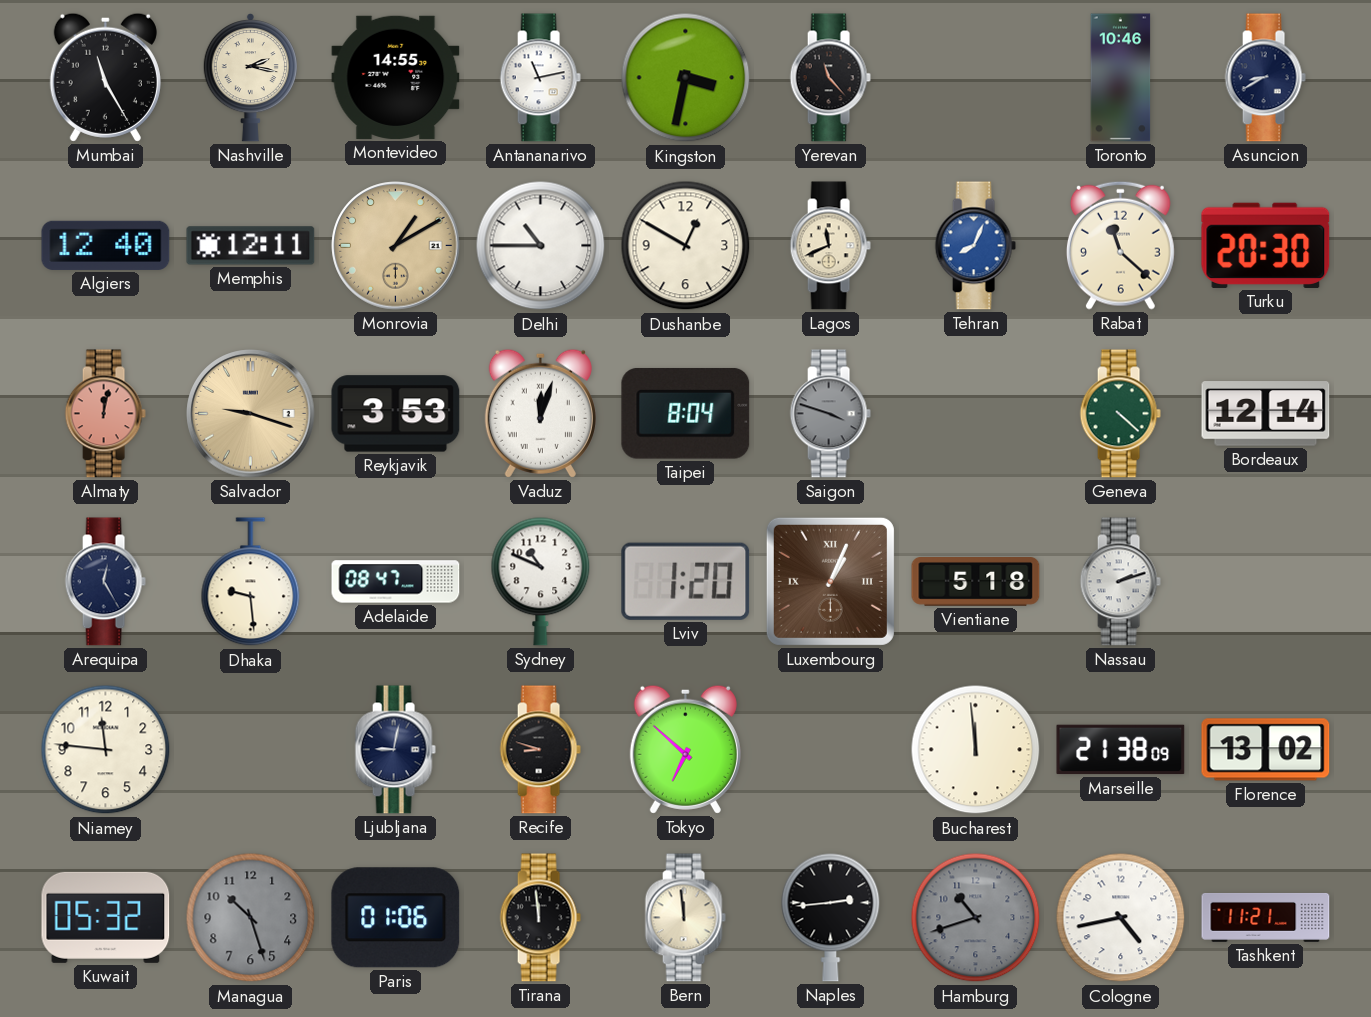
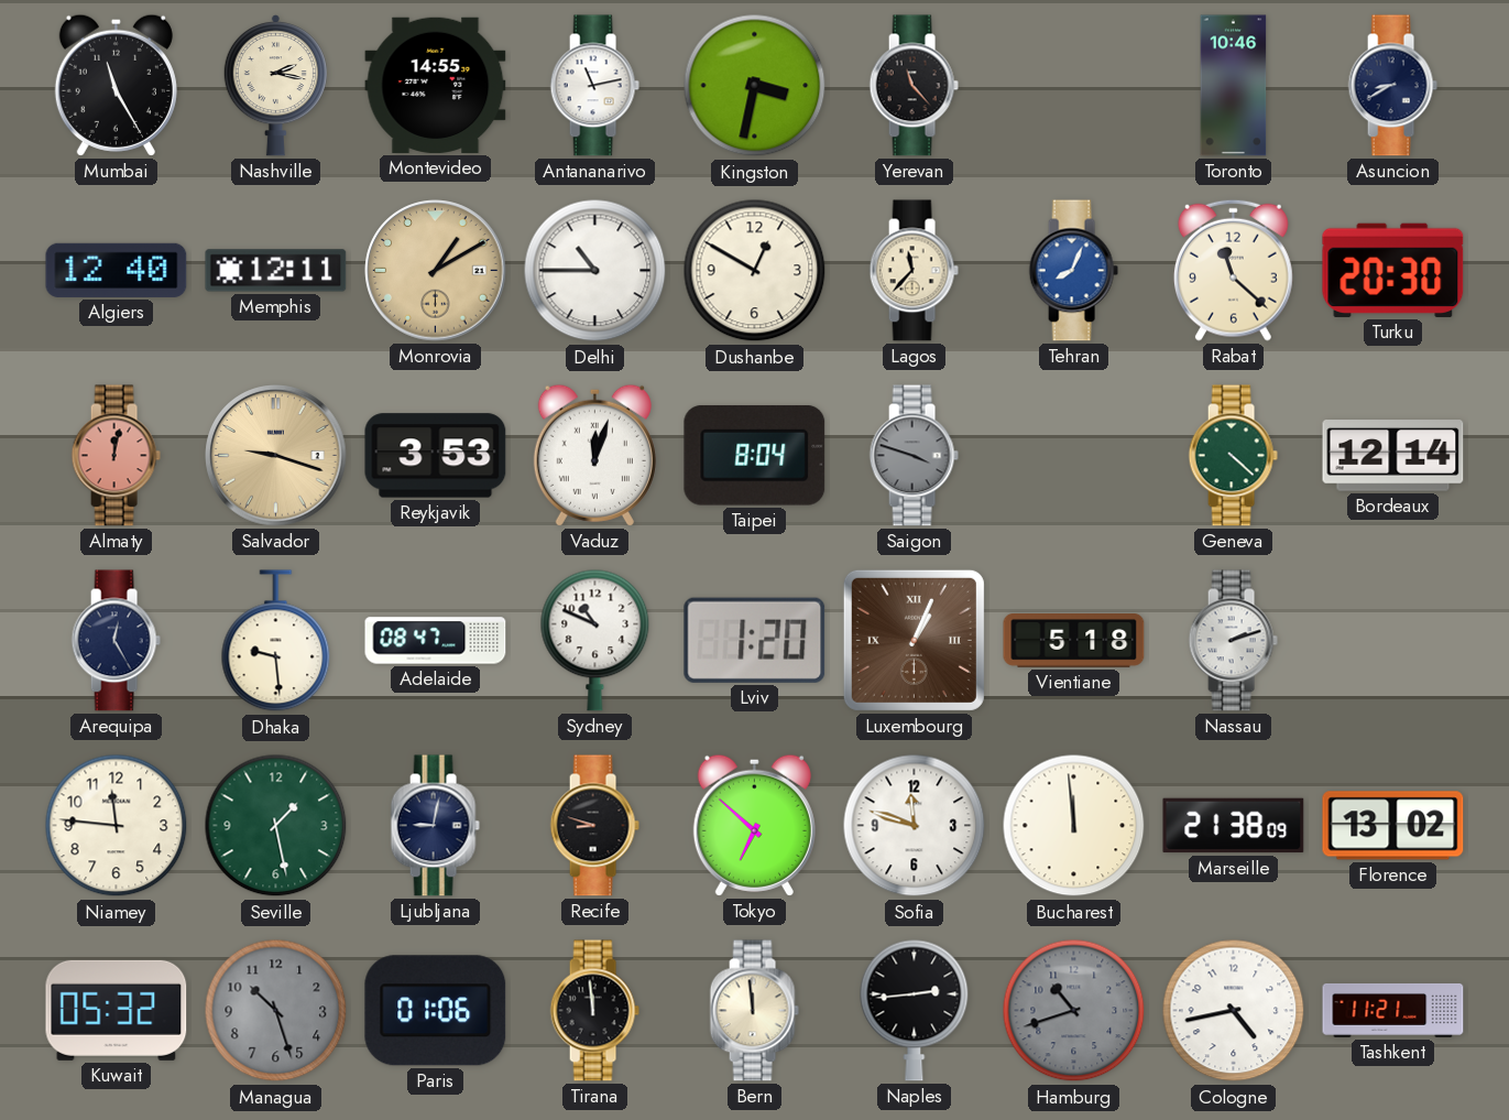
Lagos: 11:41 -> 11:37 (914, 271)
Seville: none -> 1:28 (276, 826)
Sofia: none -> 11:48 (915, 826)
